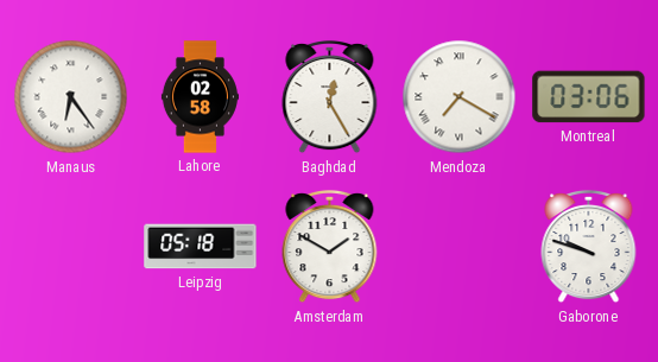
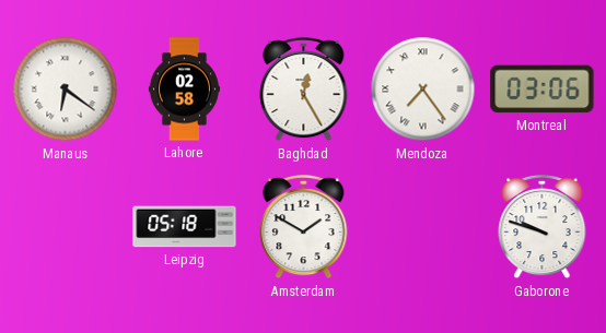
Manaus: 6:24 -> 6:21 (66, 90)
Mendoza: 7:20 -> 7:24 (423, 90)
